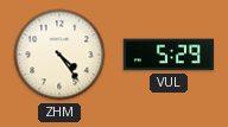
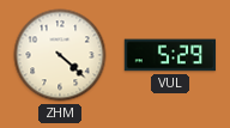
ZHM: 4:24 -> 4:22 (60, 55)
